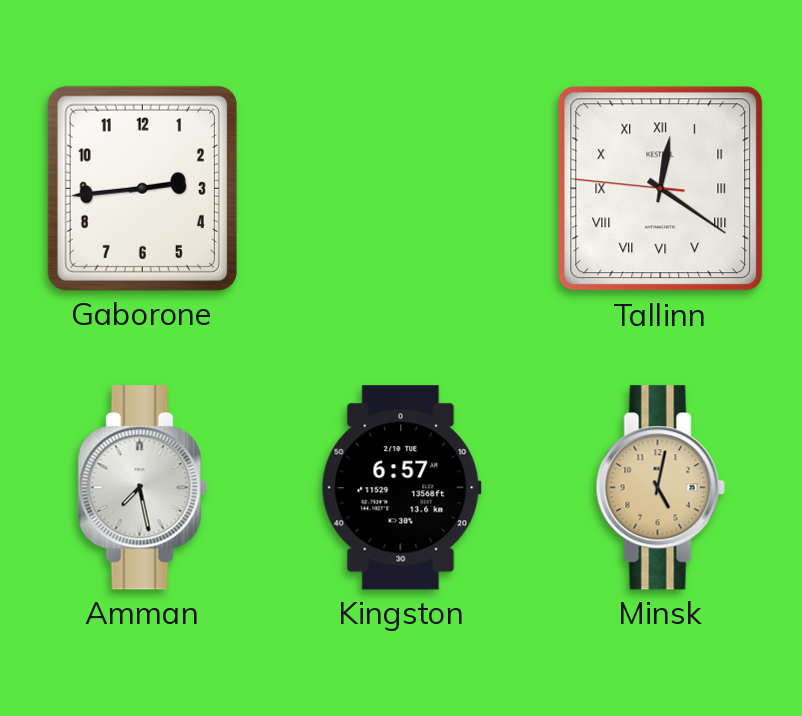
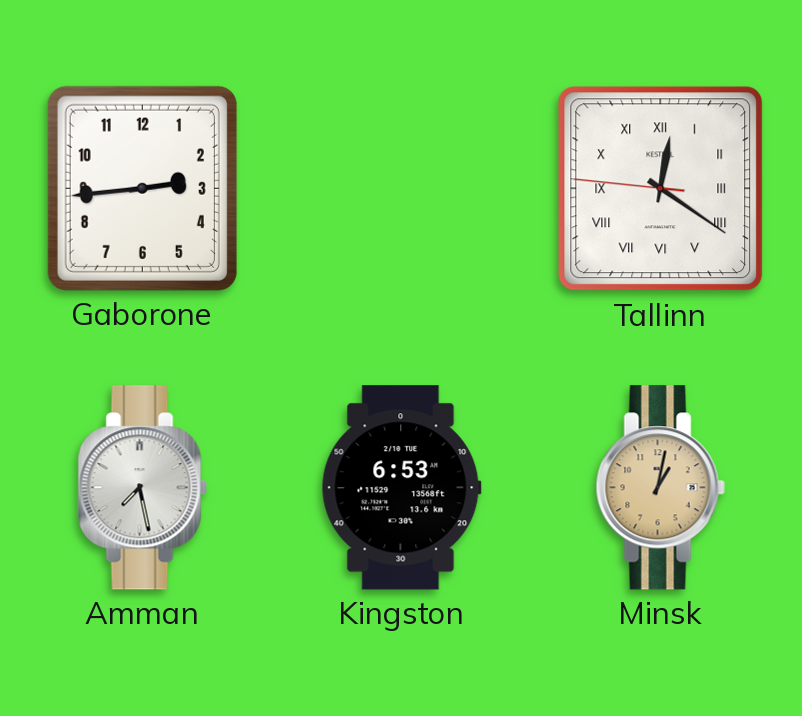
Kingston: 6:57 -> 6:53 (401, 488)
Minsk: 5:02 -> 1:02 (660, 488)
